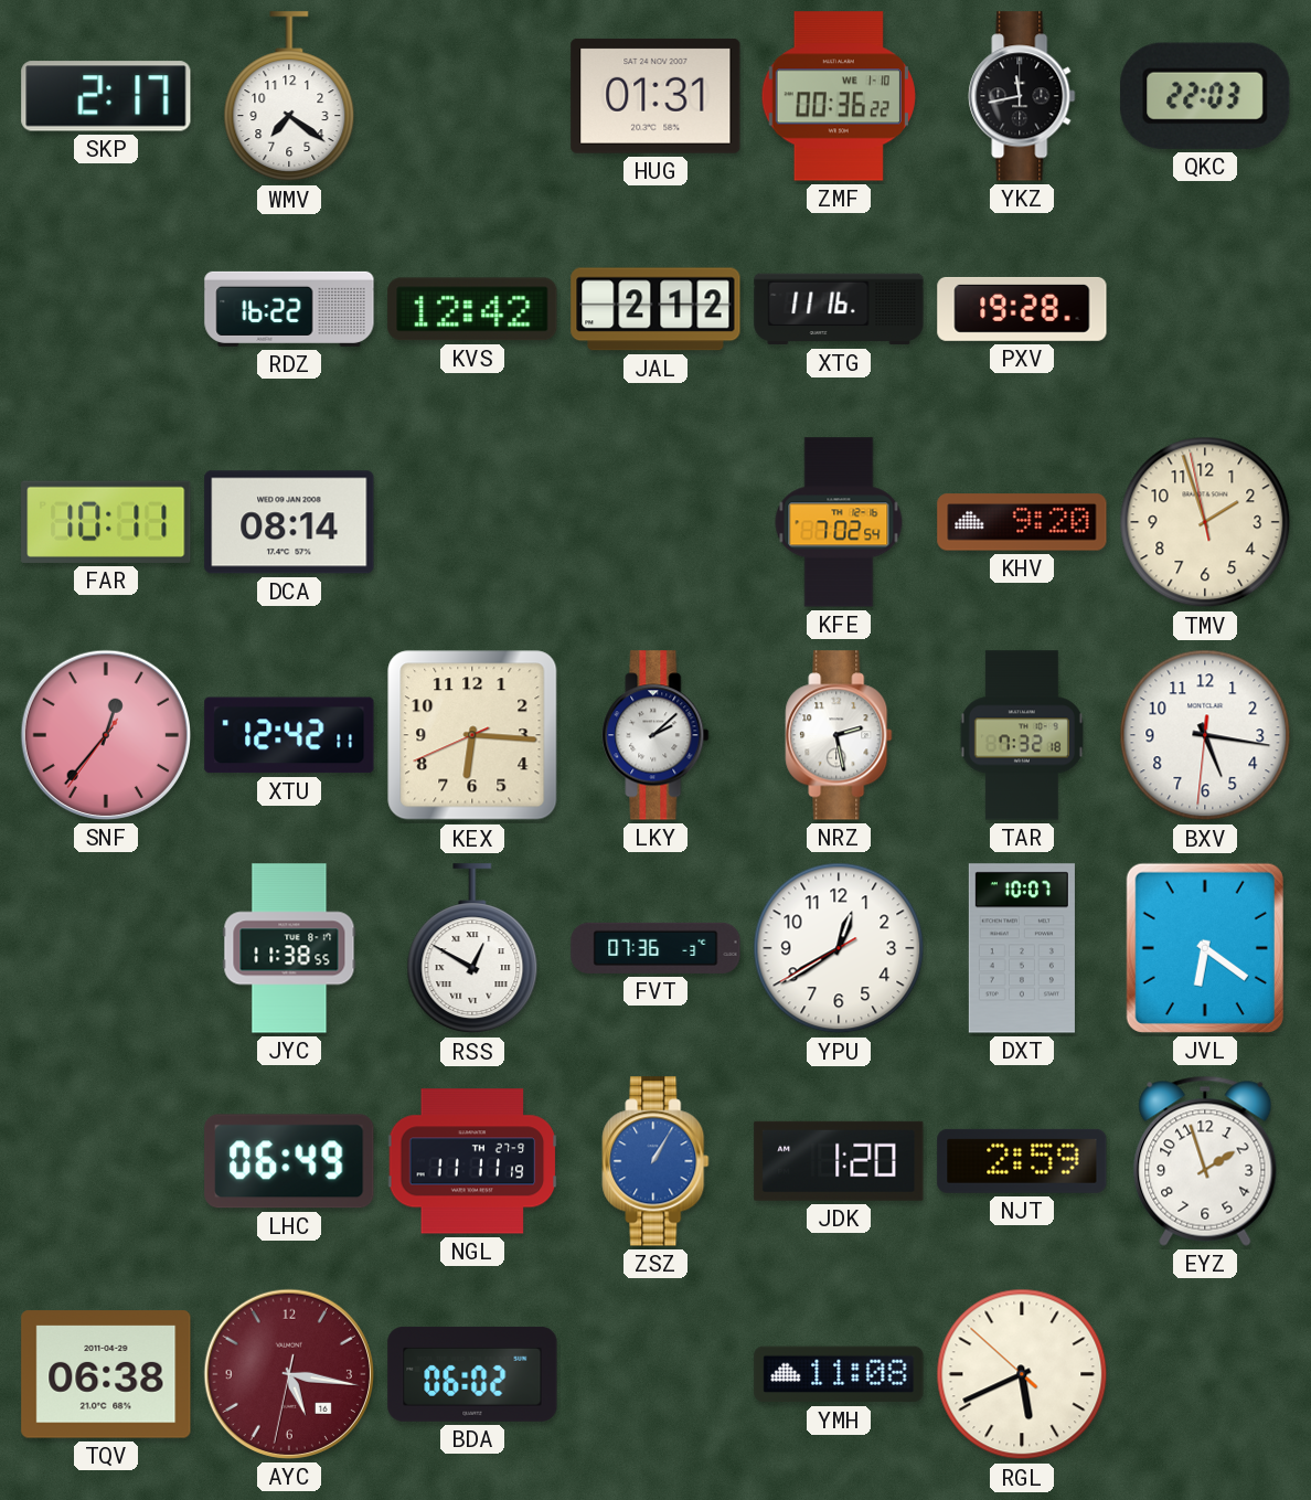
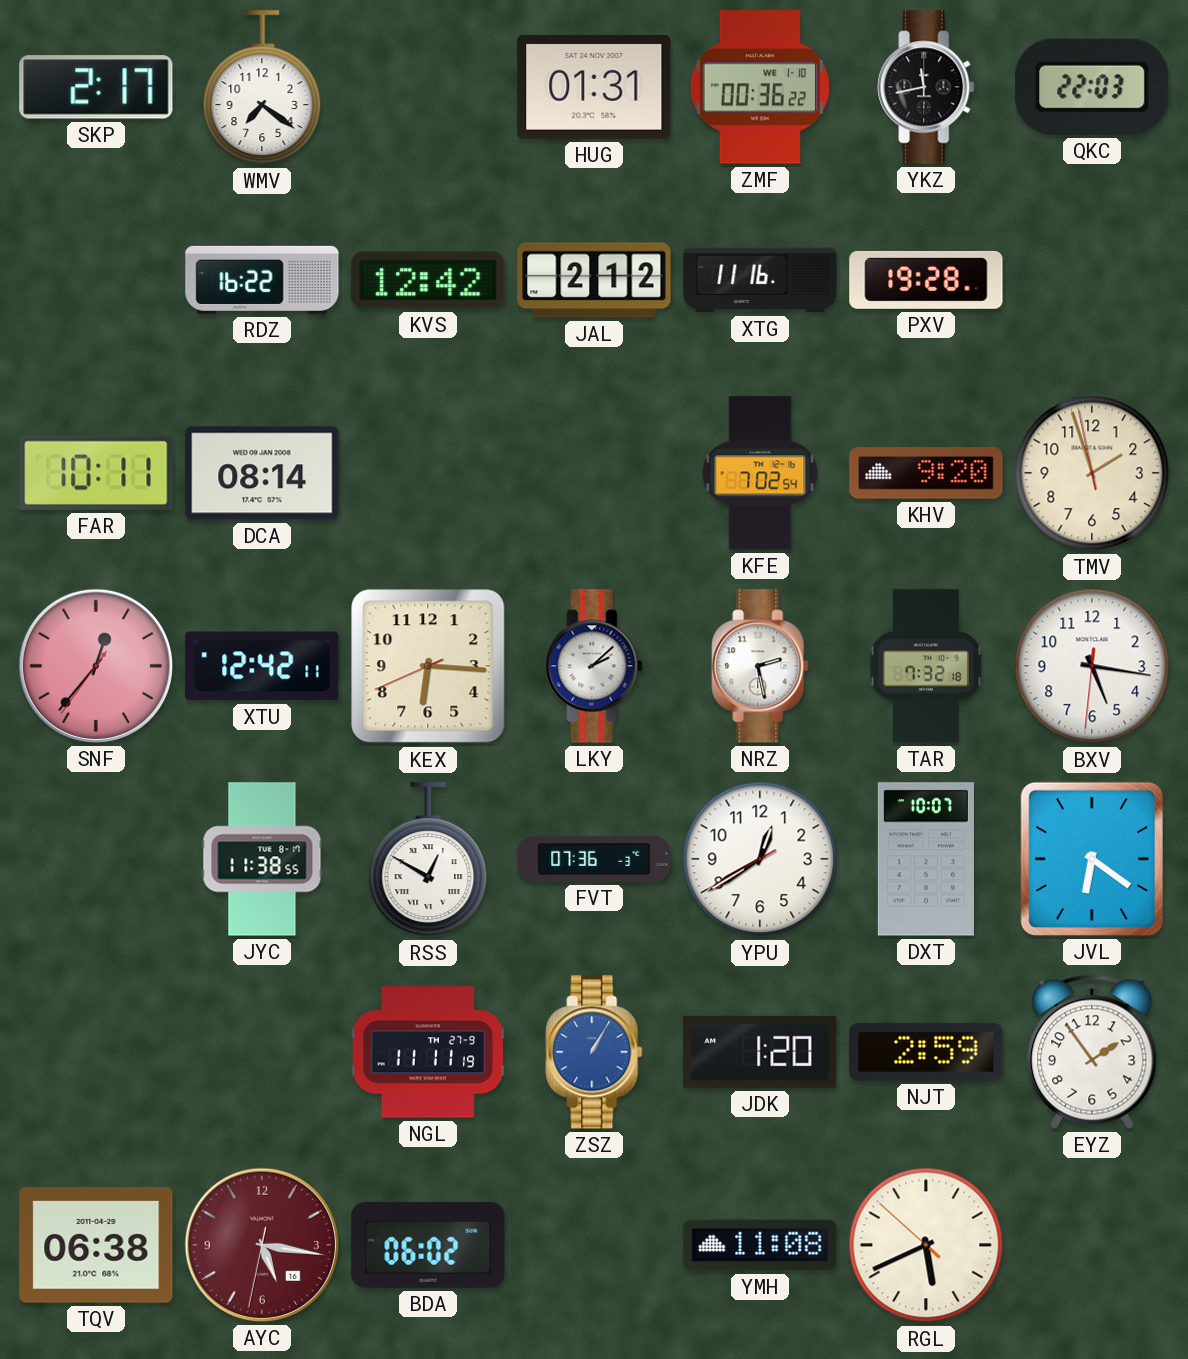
LHC: 06:49 -> none (289, 1161)
EYZ: 1:57 -> 1:54 (1092, 1052)
